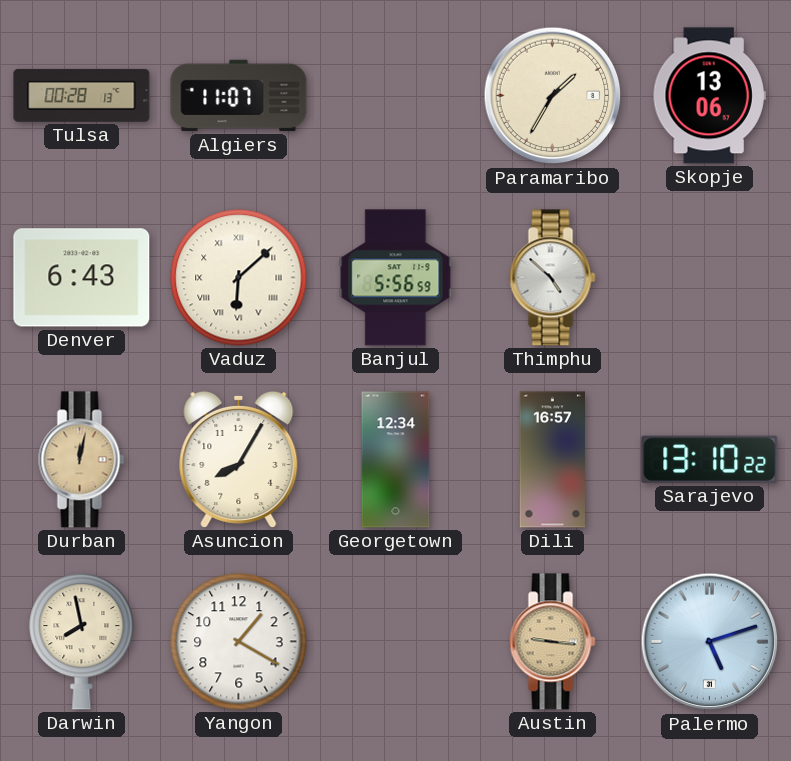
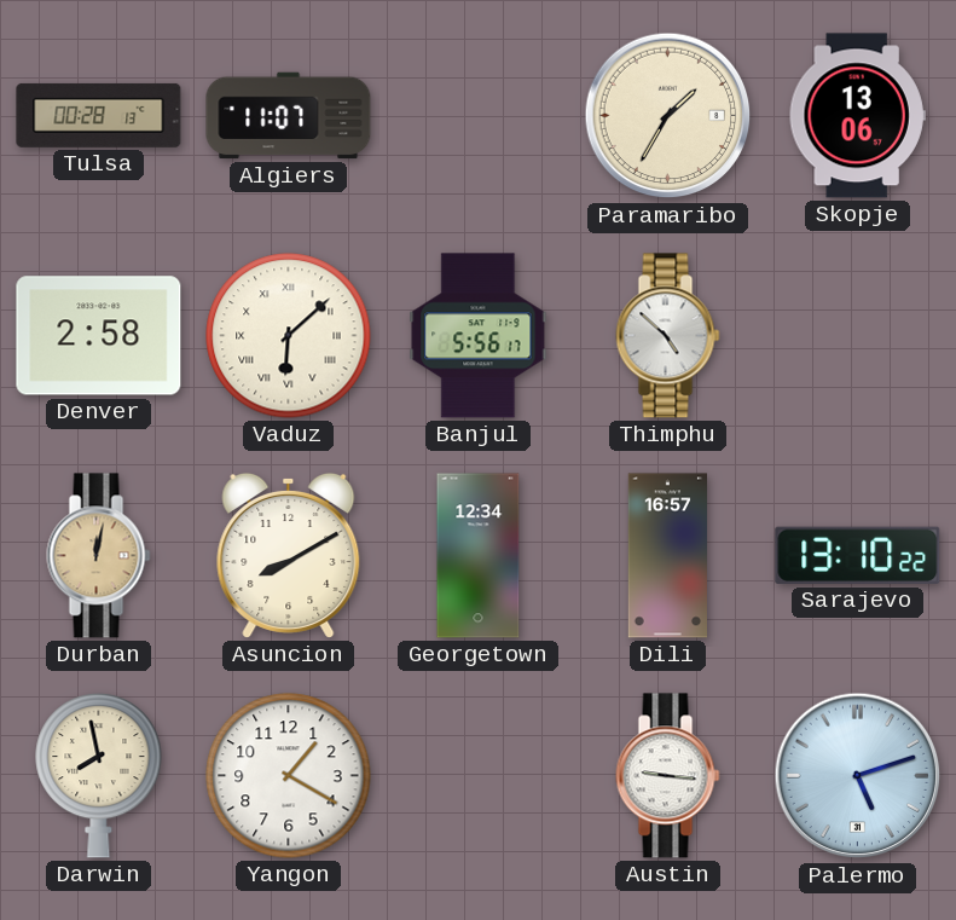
Denver: 6:43 -> 2:58 (99, 336)
Banjul: 5:56:59 -> 5:56:17 (479, 336)
Asuncion: 8:05 -> 8:10 (289, 555)
Austin dial: champagne -> white (668, 776)
